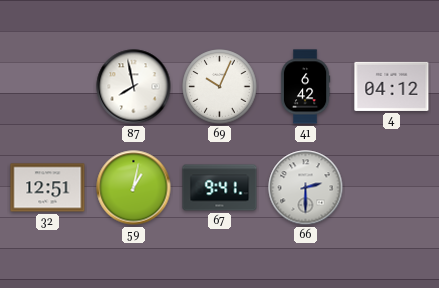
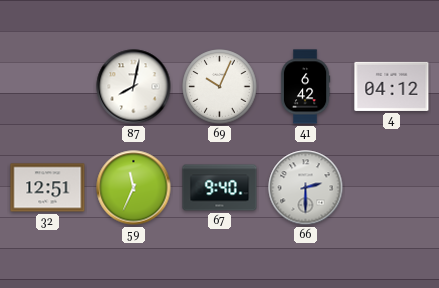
87: 7:58 -> 8:02 (134, 87)
59: 1:02 -> 11:34 (134, 188)
67: 9:41 -> 9:40 (220, 188)
